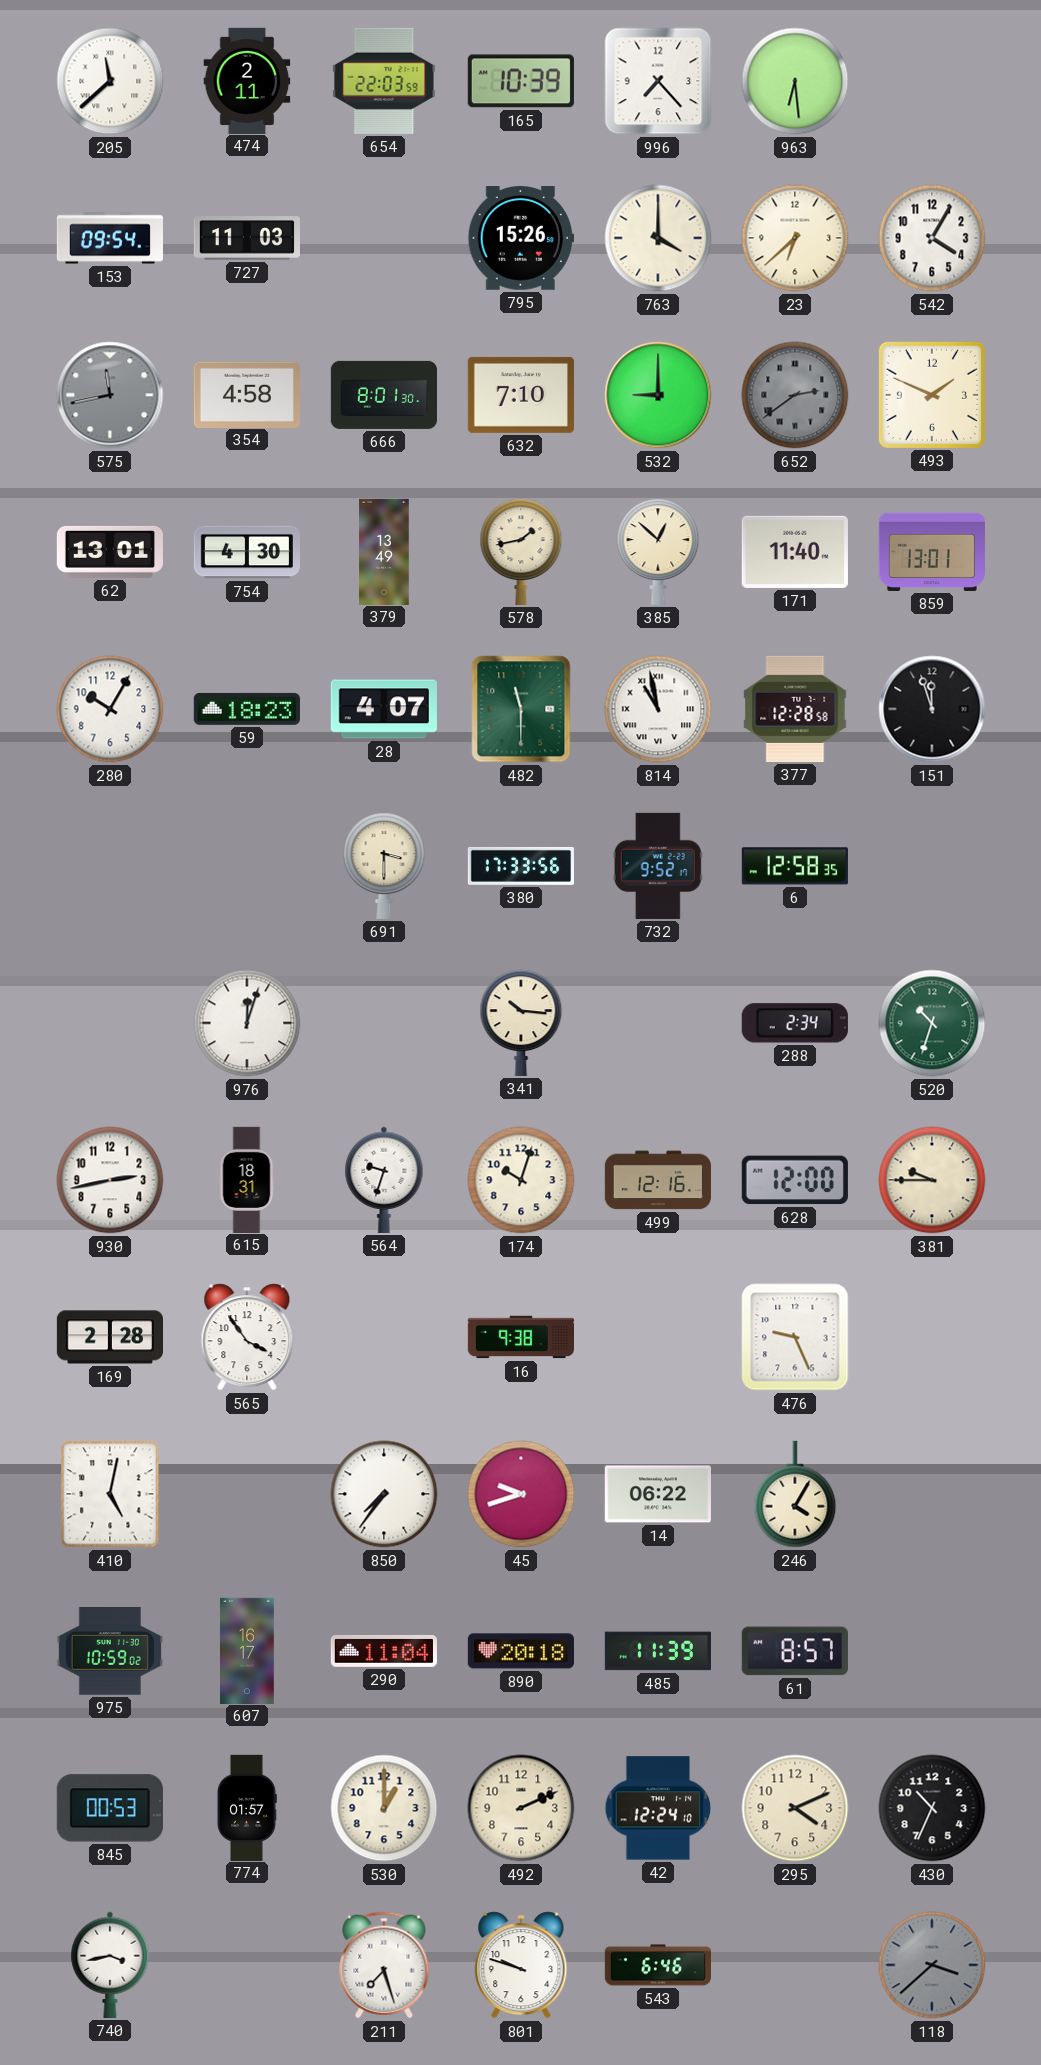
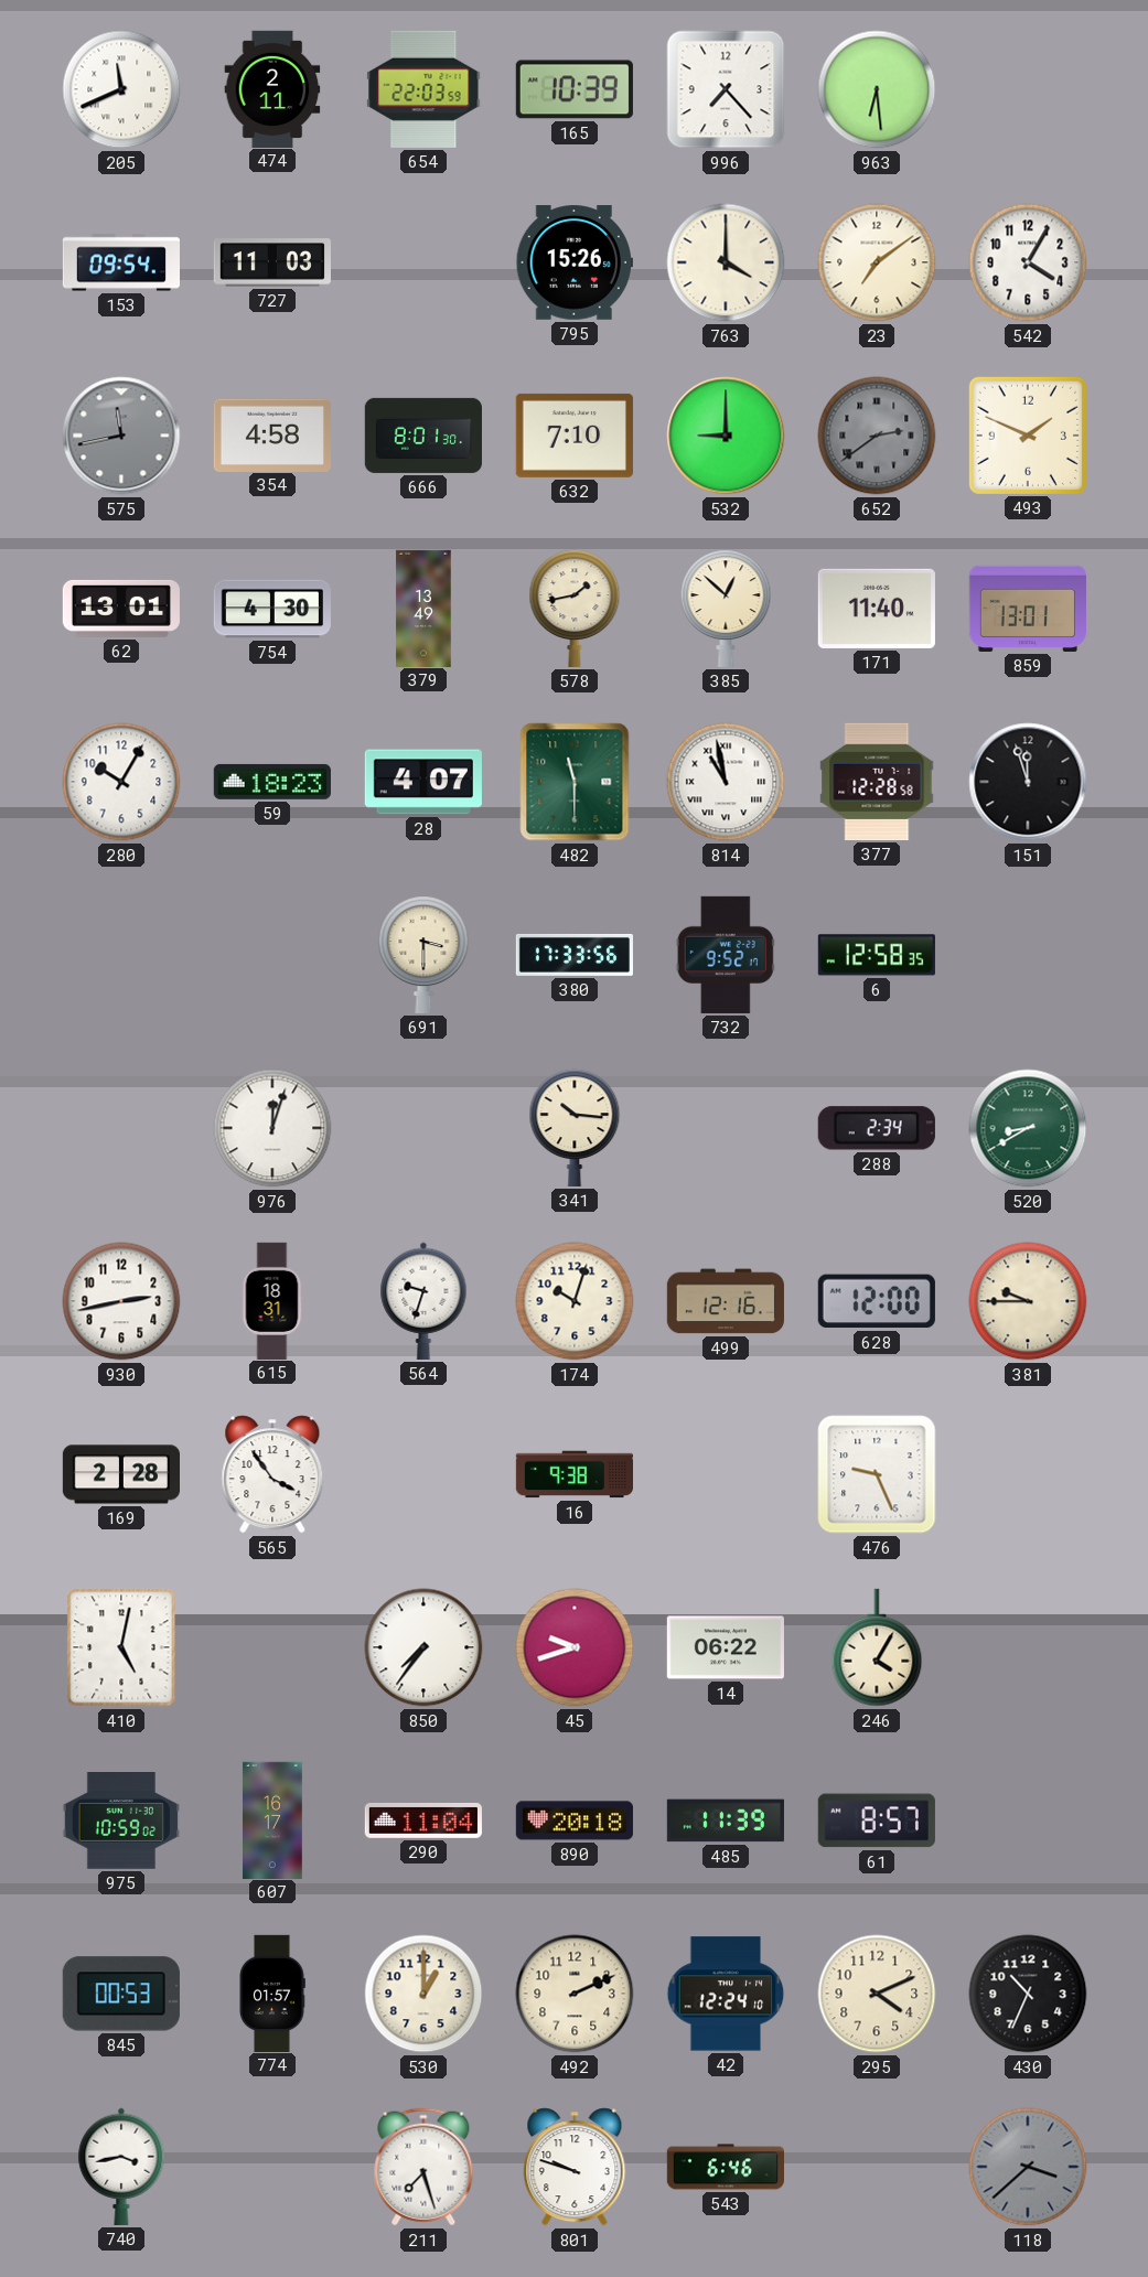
205: 11:38 -> 11:41 (121, 89)
23: 6:38 -> 7:09 (877, 262)
520: 10:33 -> 8:40 (1028, 1128)
